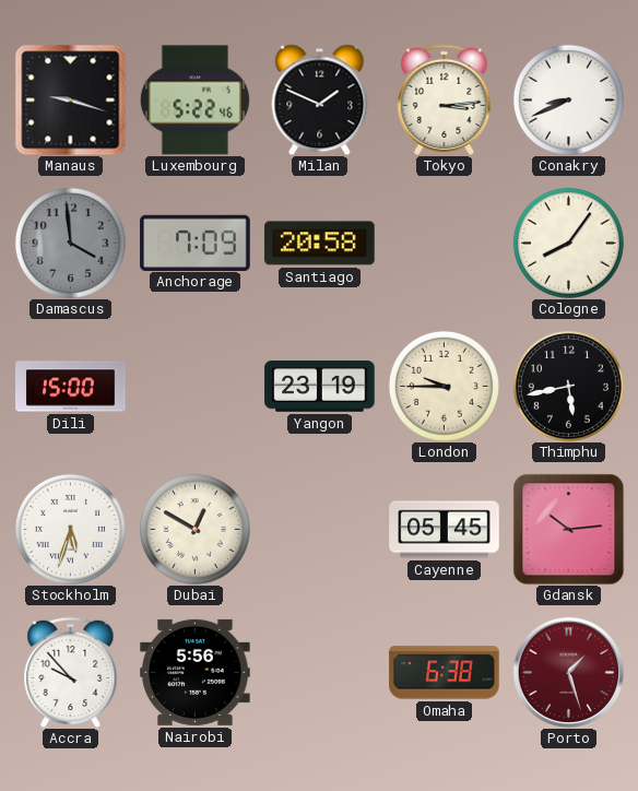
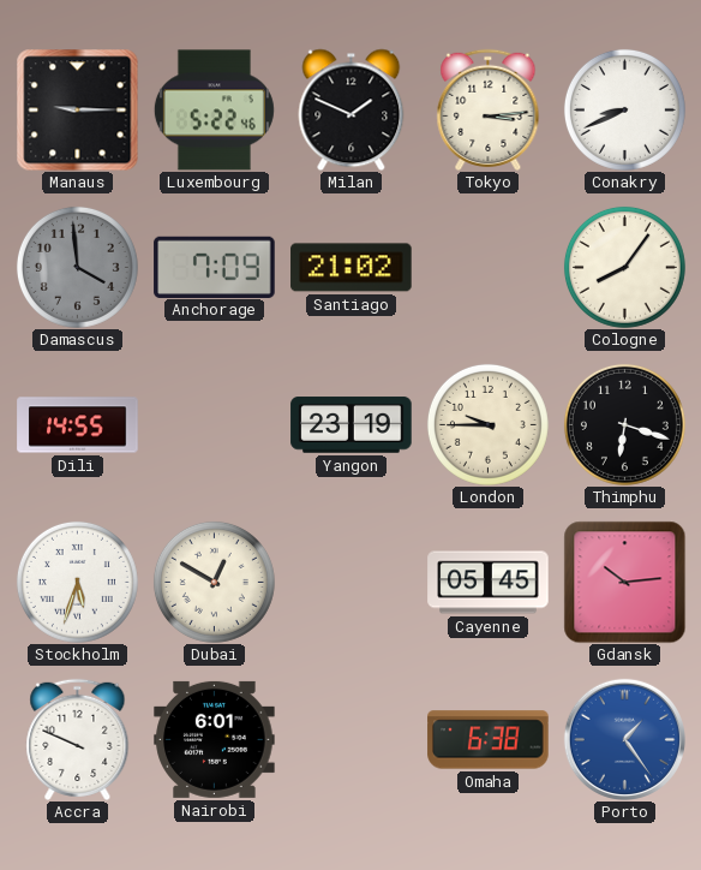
Manaus: 9:18 -> 9:15 (77, 109)
Santiago: 20:58 -> 21:02 (352, 268)
Dili: 15:00 -> 14:55 (78, 425)
Thimphu: 5:43 -> 6:18 (624, 424)
Accra: 9:53 -> 9:49 (78, 739)
Nairobi: 5:56 -> 6:01 (215, 739)
Porto: 1:27 -> 1:24 (624, 739)
Porto dial: burgundy -> blue (624, 739)
